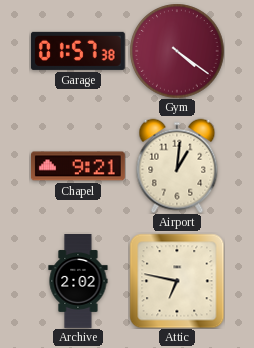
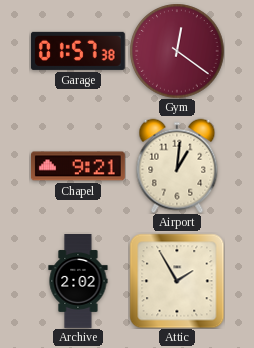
Gym: 4:21 -> 12:21 (177, 51)
Attic: 6:47 -> 1:55 (177, 281)
